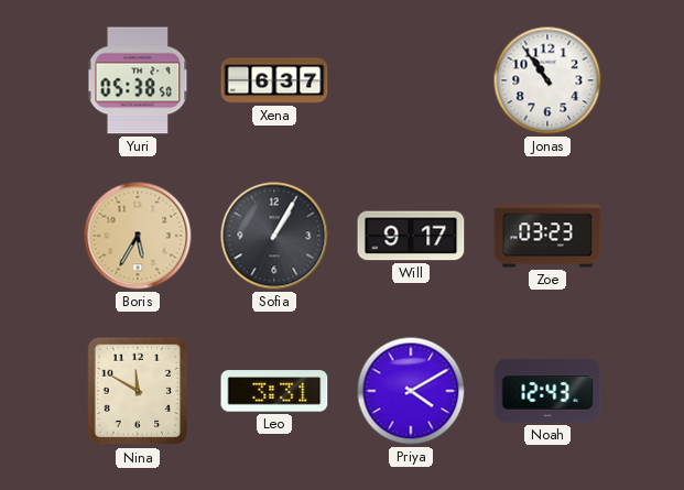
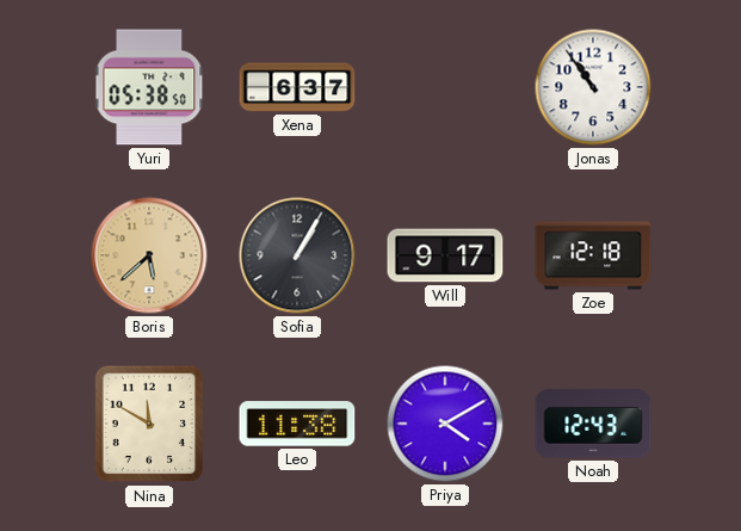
Boris: 5:35 -> 5:38 (149, 255)
Zoe: 03:23 -> 12:18 (593, 255)
Leo: 3:31 -> 11:38 (297, 424)
